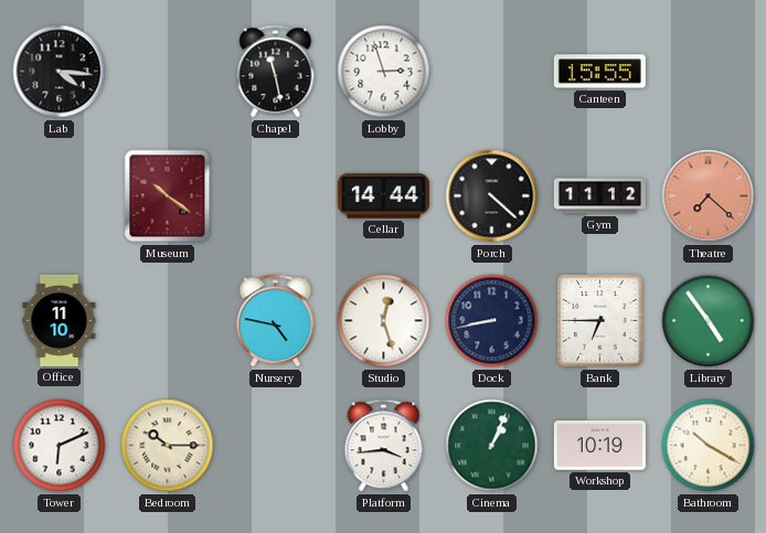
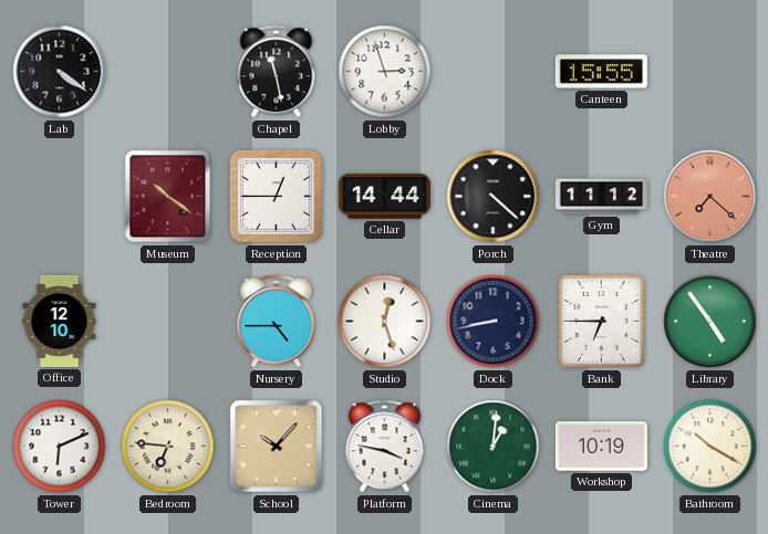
Lab: 4:16 -> 4:21 (60, 72)
Reception: none -> 12:45 (276, 196)
Office: 11:10 -> 12:10 (60, 321)
Nursery: 4:47 -> 4:45 (277, 322)
Bedroom: 10:15 -> 6:46 (168, 447)
School: none -> 10:07 (277, 447)
Platform: 3:44 -> 3:47 (385, 447)
Cinema: 1:04 -> 1:01 (494, 447)
